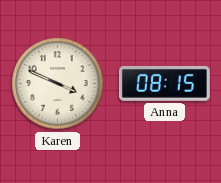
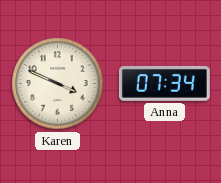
Anna: 08:15 -> 07:34 (164, 84)
